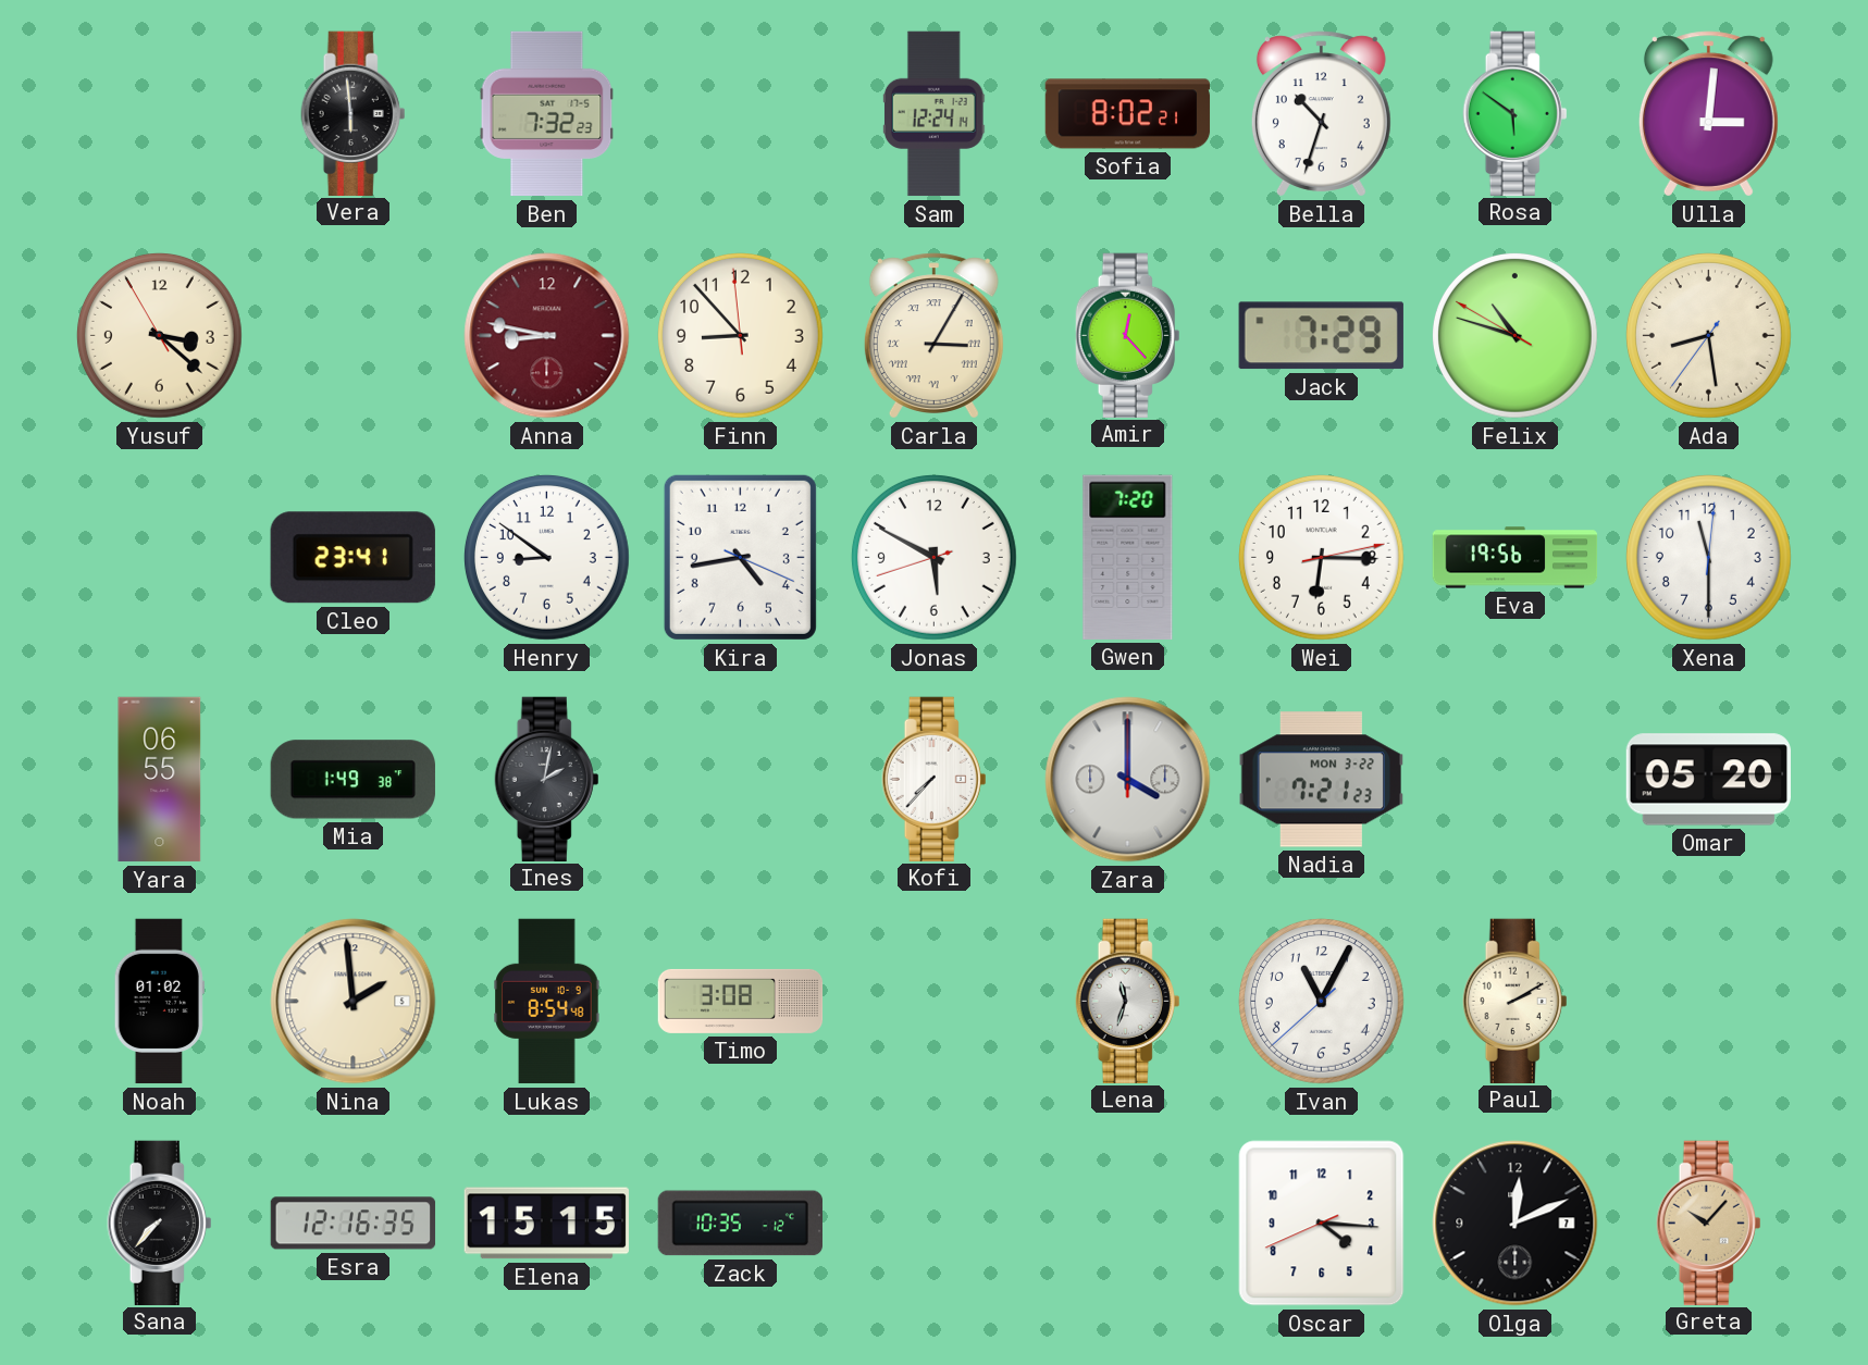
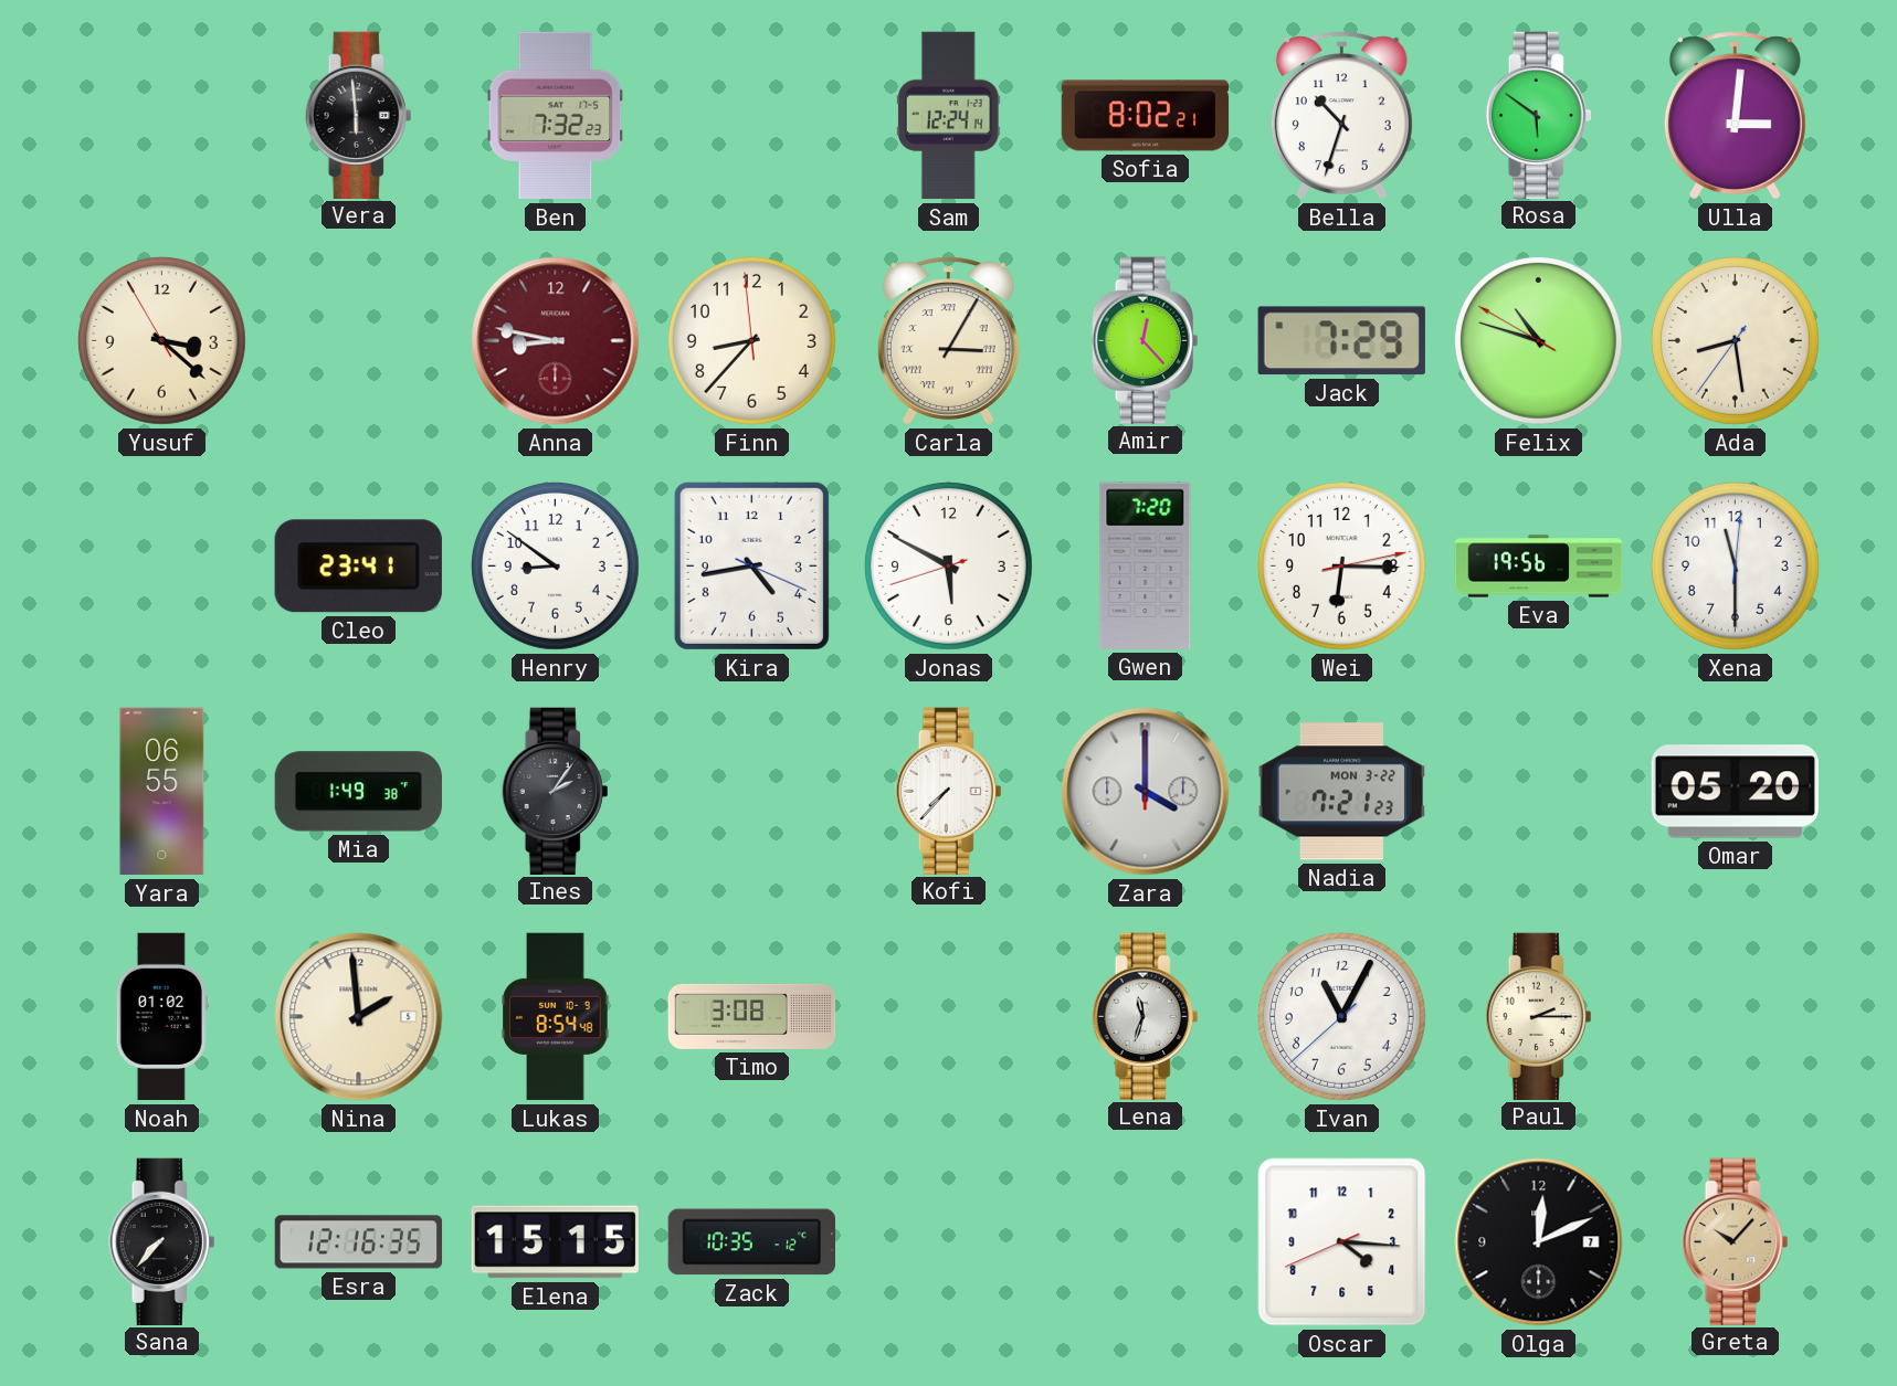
Finn: 8:52 -> 8:36 (751, 340)
Ines: 2:02 -> 2:06 (556, 791)
Paul: 2:10 -> 2:15 (1539, 1016)
